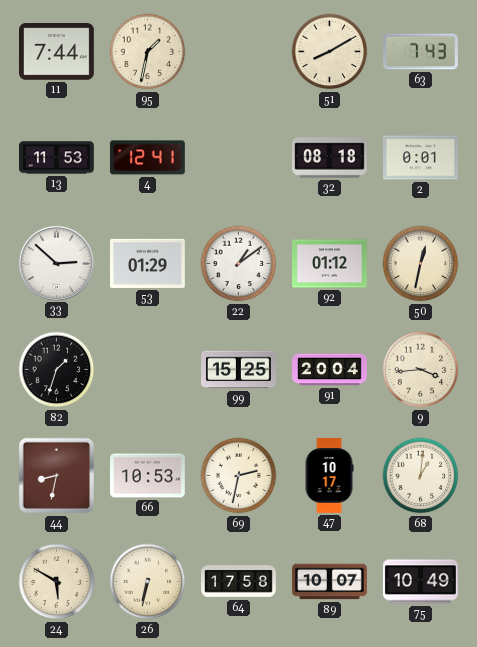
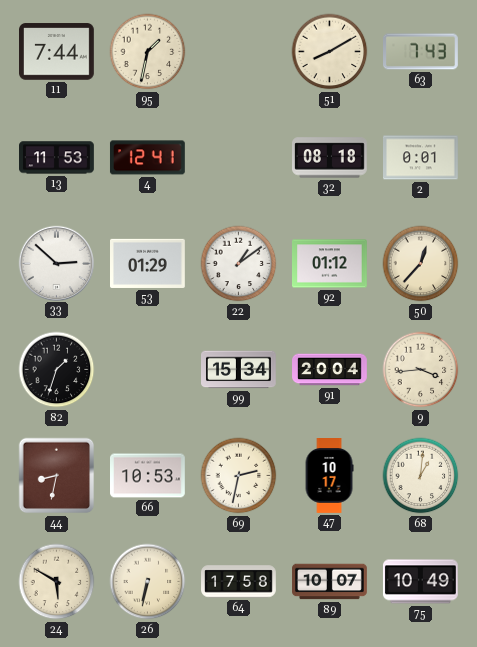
50: 12:32 -> 12:37 (421, 264)
99: 15:25 -> 15:34 (239, 370)
